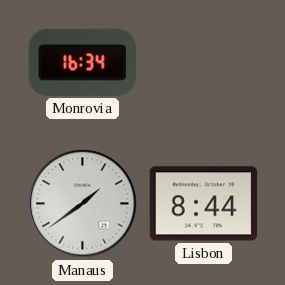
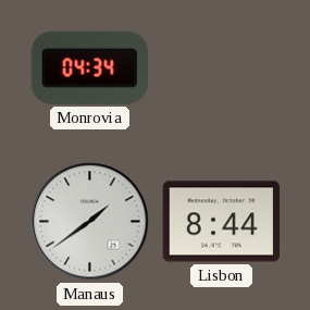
Monrovia: 16:34 -> 04:34 (89, 67)
